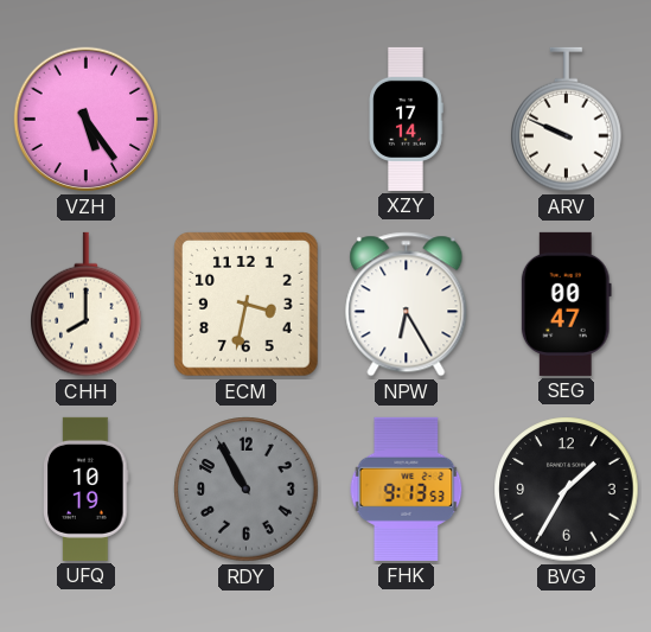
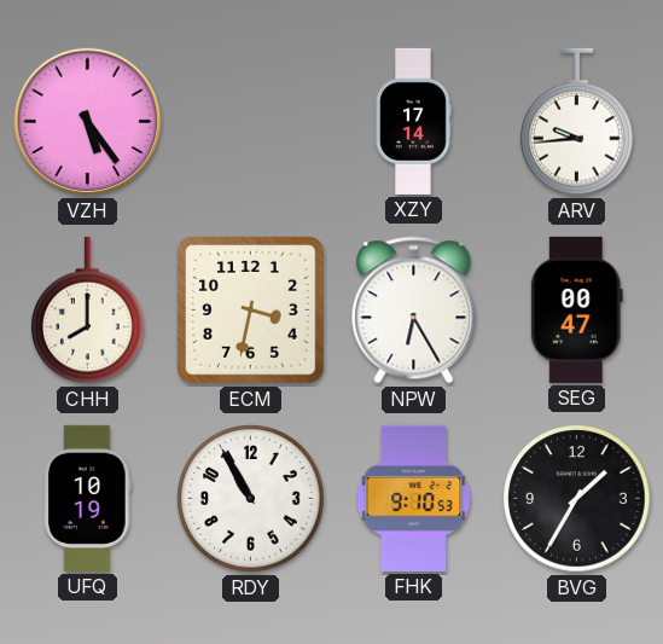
ARV: 9:49 -> 9:44 (577, 122)
RDY dial: grey -> white (251, 499)
FHK: 9:13 -> 9:10 (414, 498)
